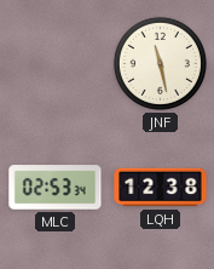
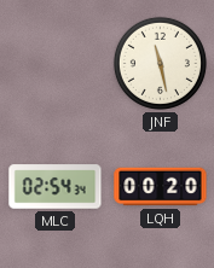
MLC: 02:53 -> 02:54 (56, 187)
LQH: 12:38 -> 00:20 (161, 187)
